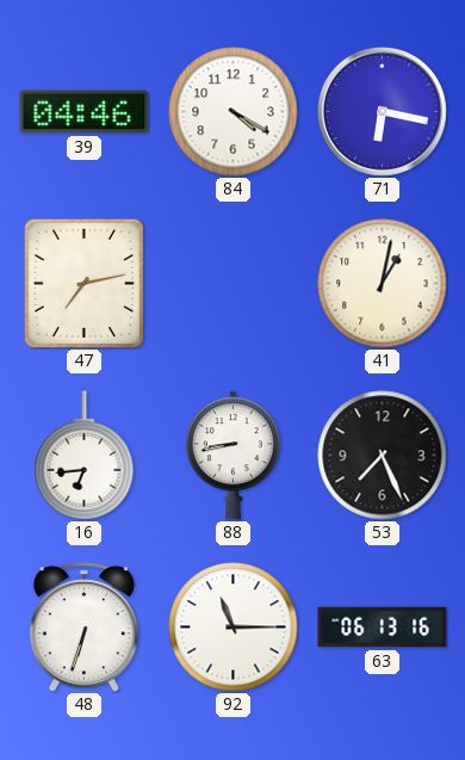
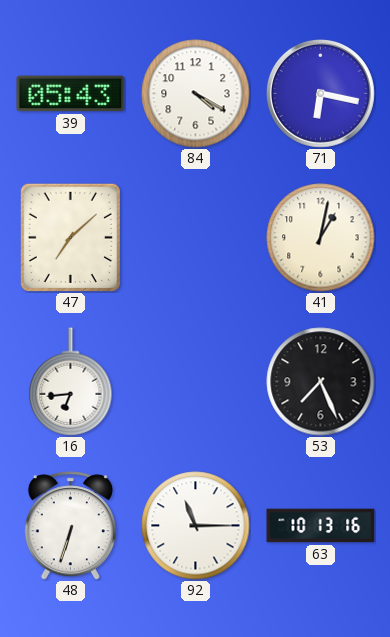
39: 04:46 -> 05:43 (71, 94)
47: 7:13 -> 7:08 (70, 237)
88: 8:43 -> none (232, 456)
63: 06:13 -> 10:13 (321, 526)
